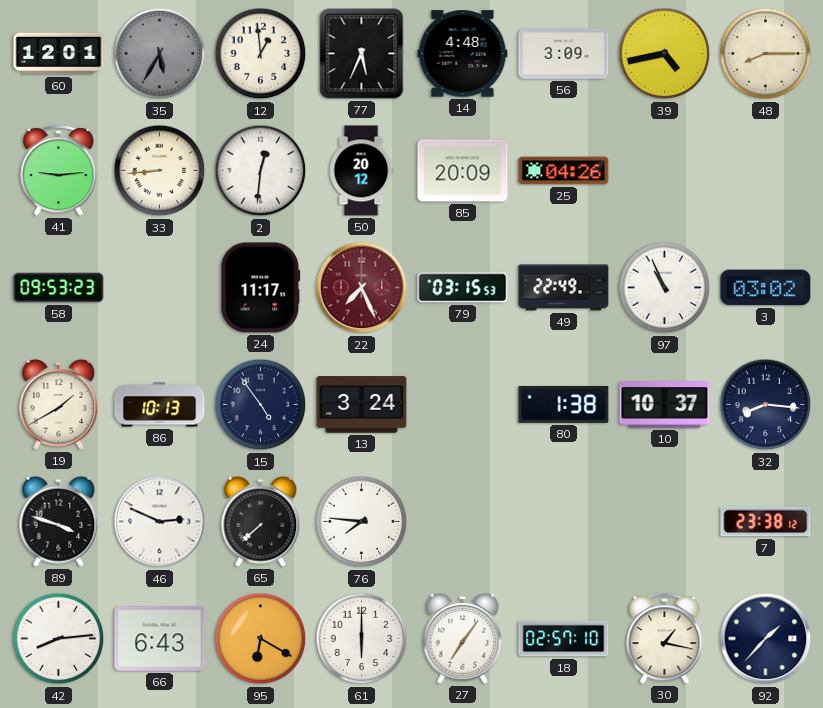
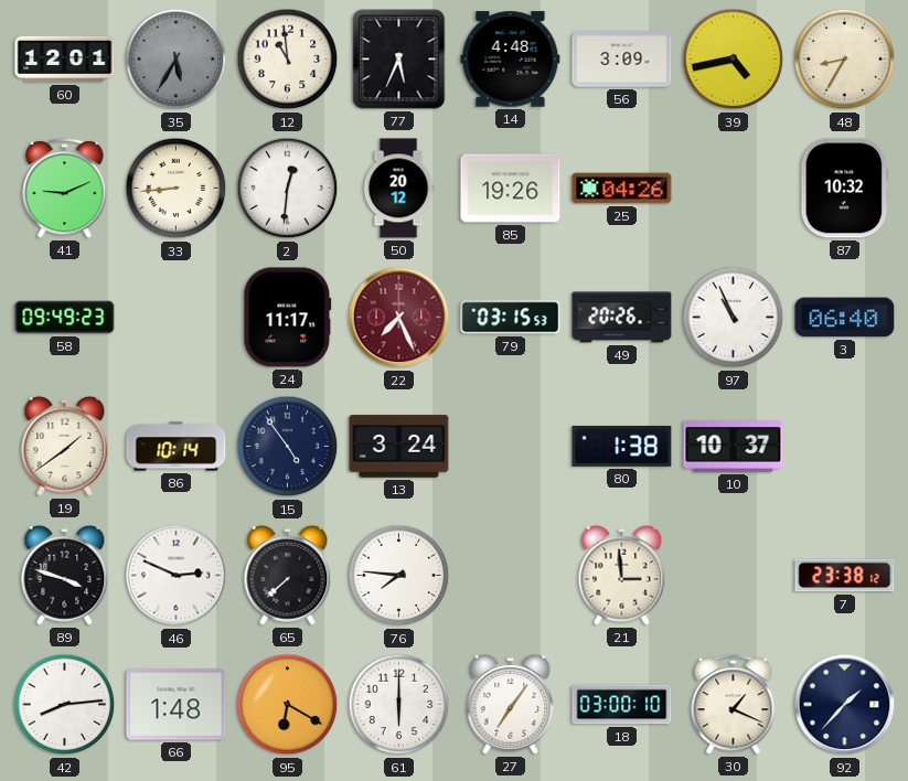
12: 12:59 -> 10:59 (288, 60)
48: 8:15 -> 8:35 (845, 60)
41: 9:14 -> 9:11 (65, 188)
85: 20:09 -> 19:26 (511, 189)
87: none -> 10:32 (845, 189)
58: 09:53 -> 09:49 (65, 318)
49: 22:49 -> 20:26 (622, 318)
3: 03:02 -> 06:40 (845, 318)
19: 1:40 -> 1:39 (65, 446)
86: 10:13 -> 10:14 (177, 447)
32: 8:16 -> none (766, 405)
21: none -> 2:59 (622, 575)
66: 6:43 -> 1:48 (177, 705)
18: 02:57 -> 03:00 (622, 705)
30: 1:17 -> 1:19 (734, 704)
